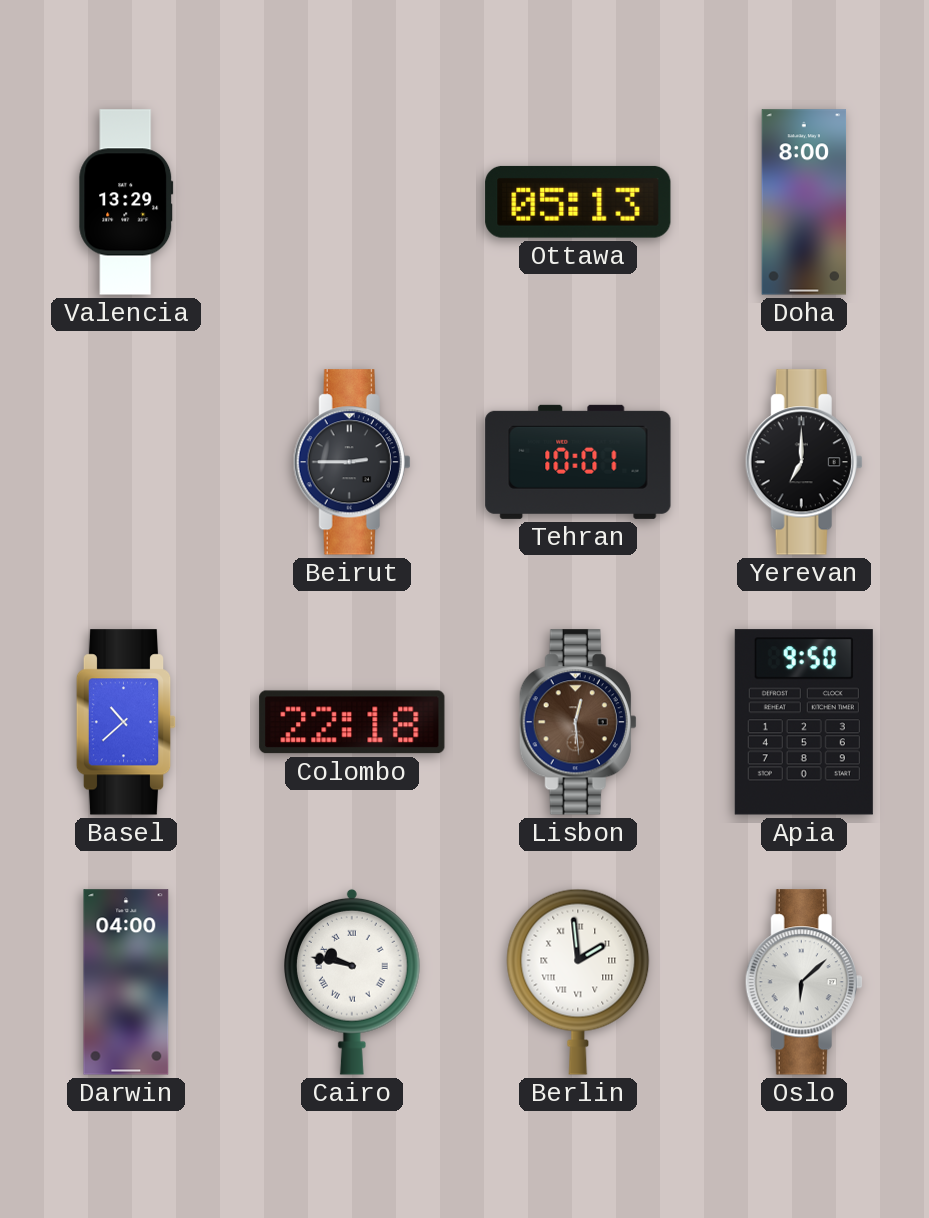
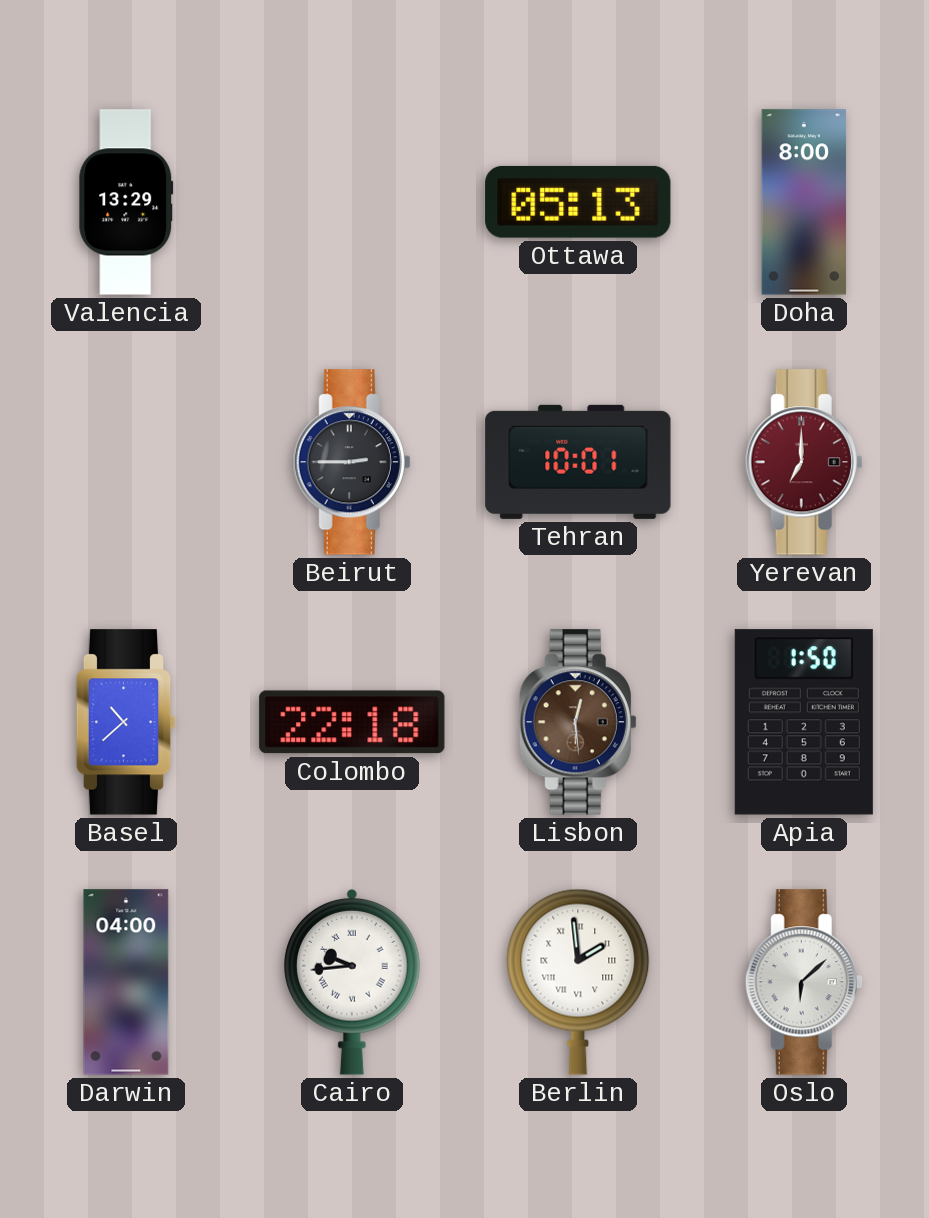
Yerevan dial: black -> burgundy (804, 462)
Apia: 9:50 -> 1:50 (804, 722)
Cairo: 9:47 -> 9:44 (353, 982)
